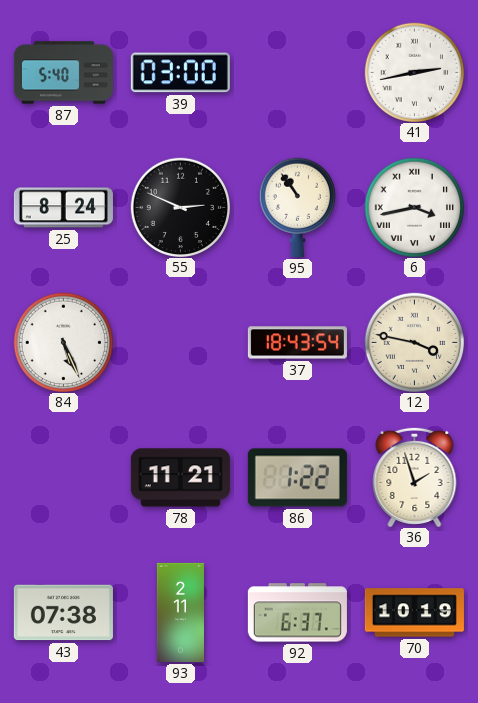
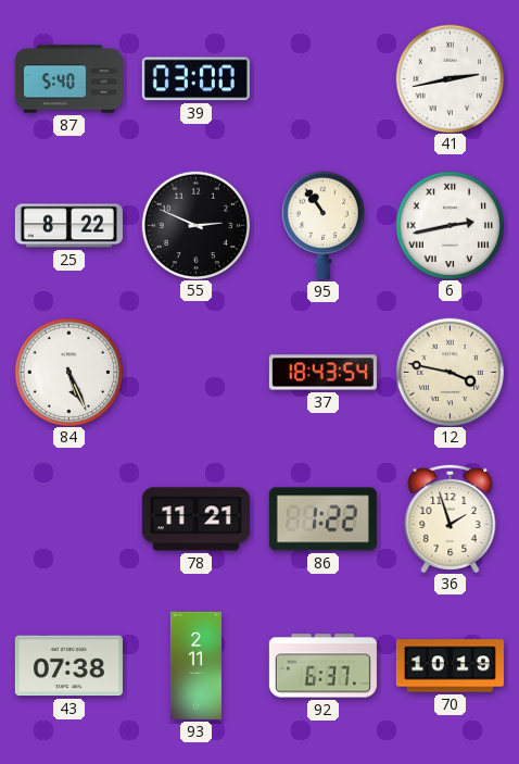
25: 8:24 -> 8:22 (68, 226)
6: 3:43 -> 2:43 (450, 225)
